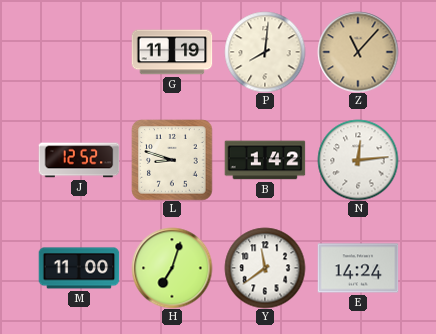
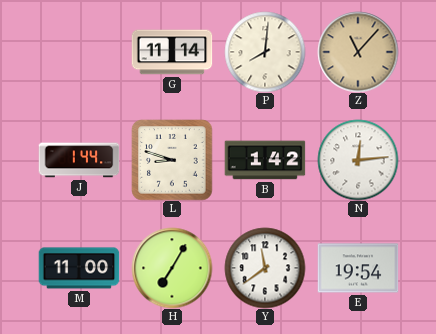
G: 11:19 -> 11:14 (172, 52)
J: 12:52 -> 1:44 (79, 160)
H: 7:03 -> 7:05 (172, 268)
E: 14:24 -> 19:54 (358, 268)
